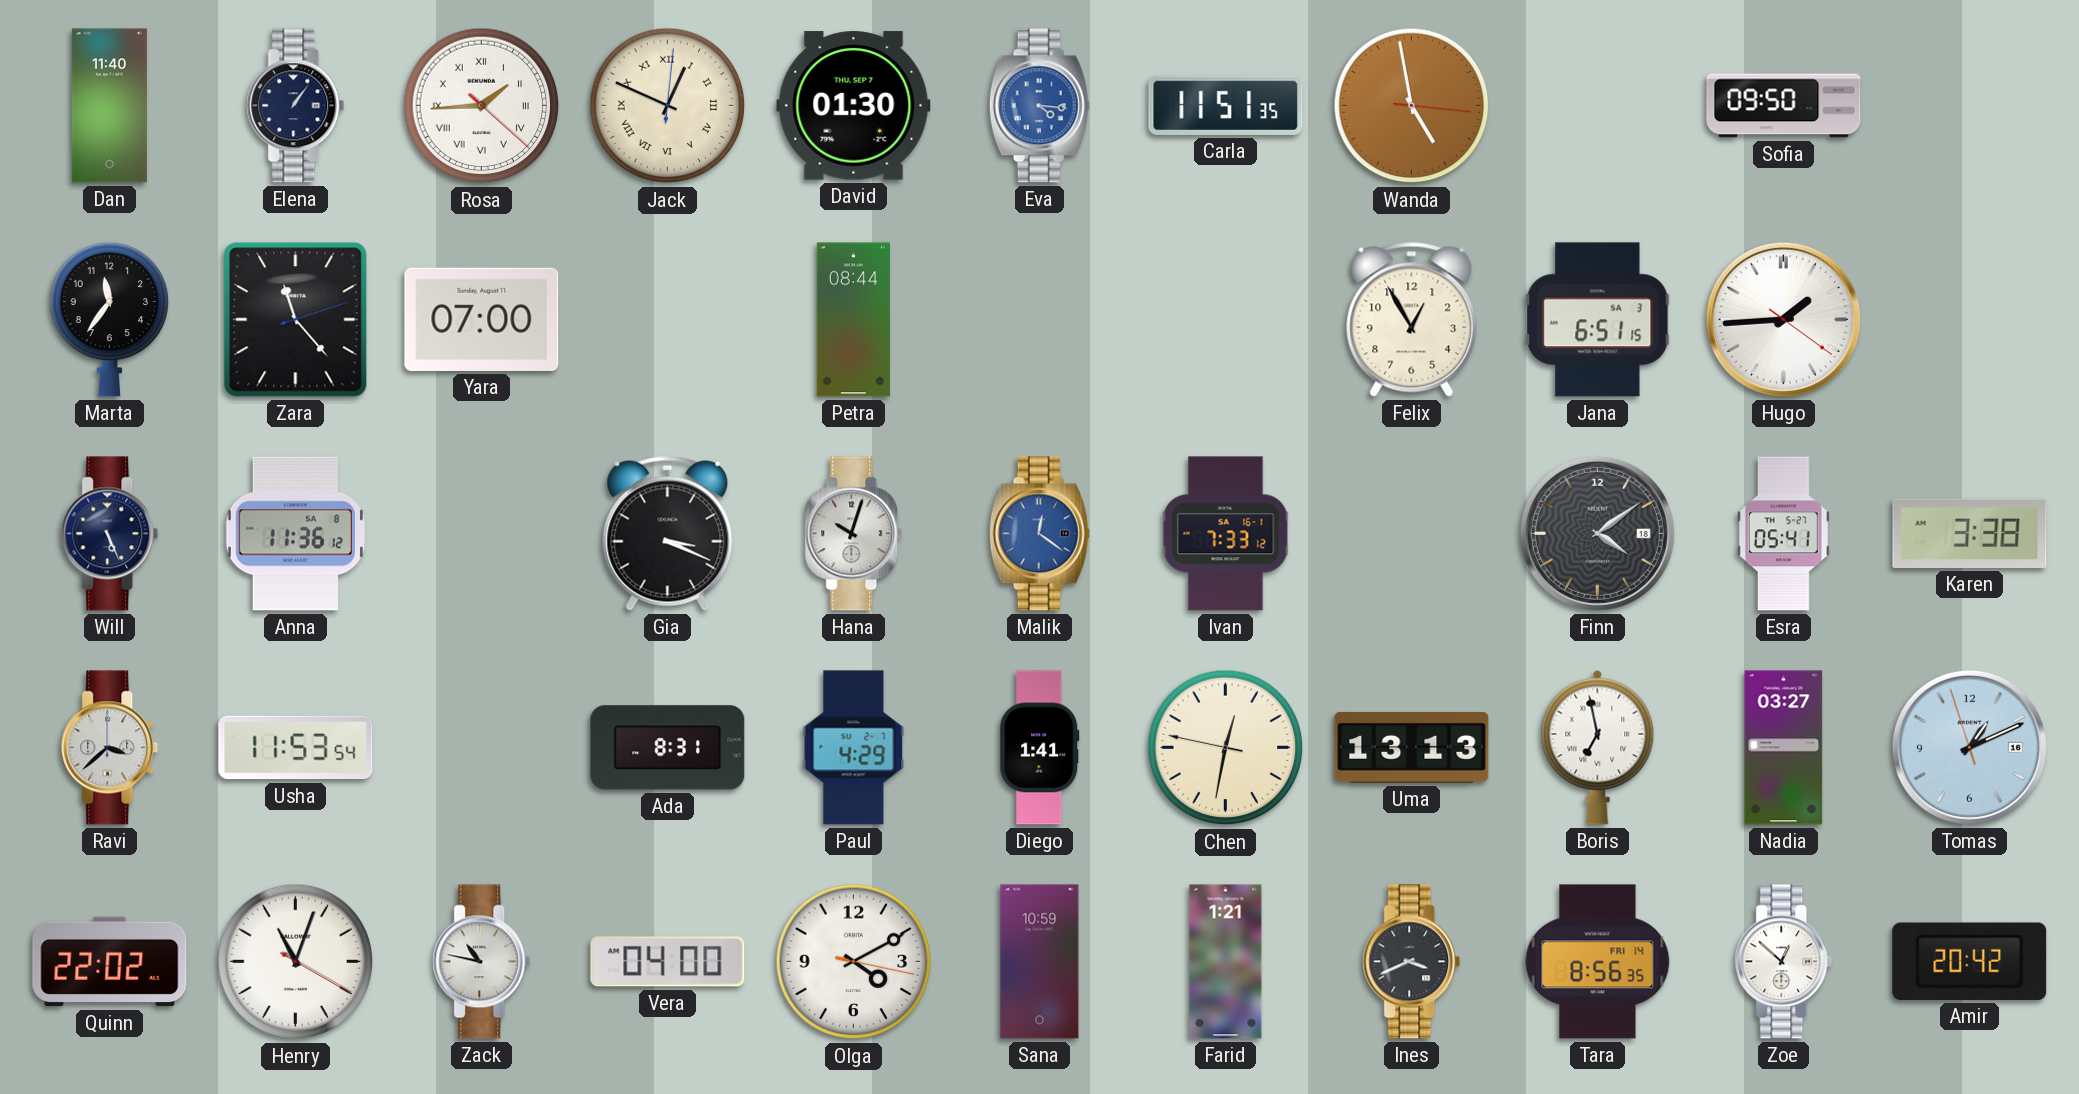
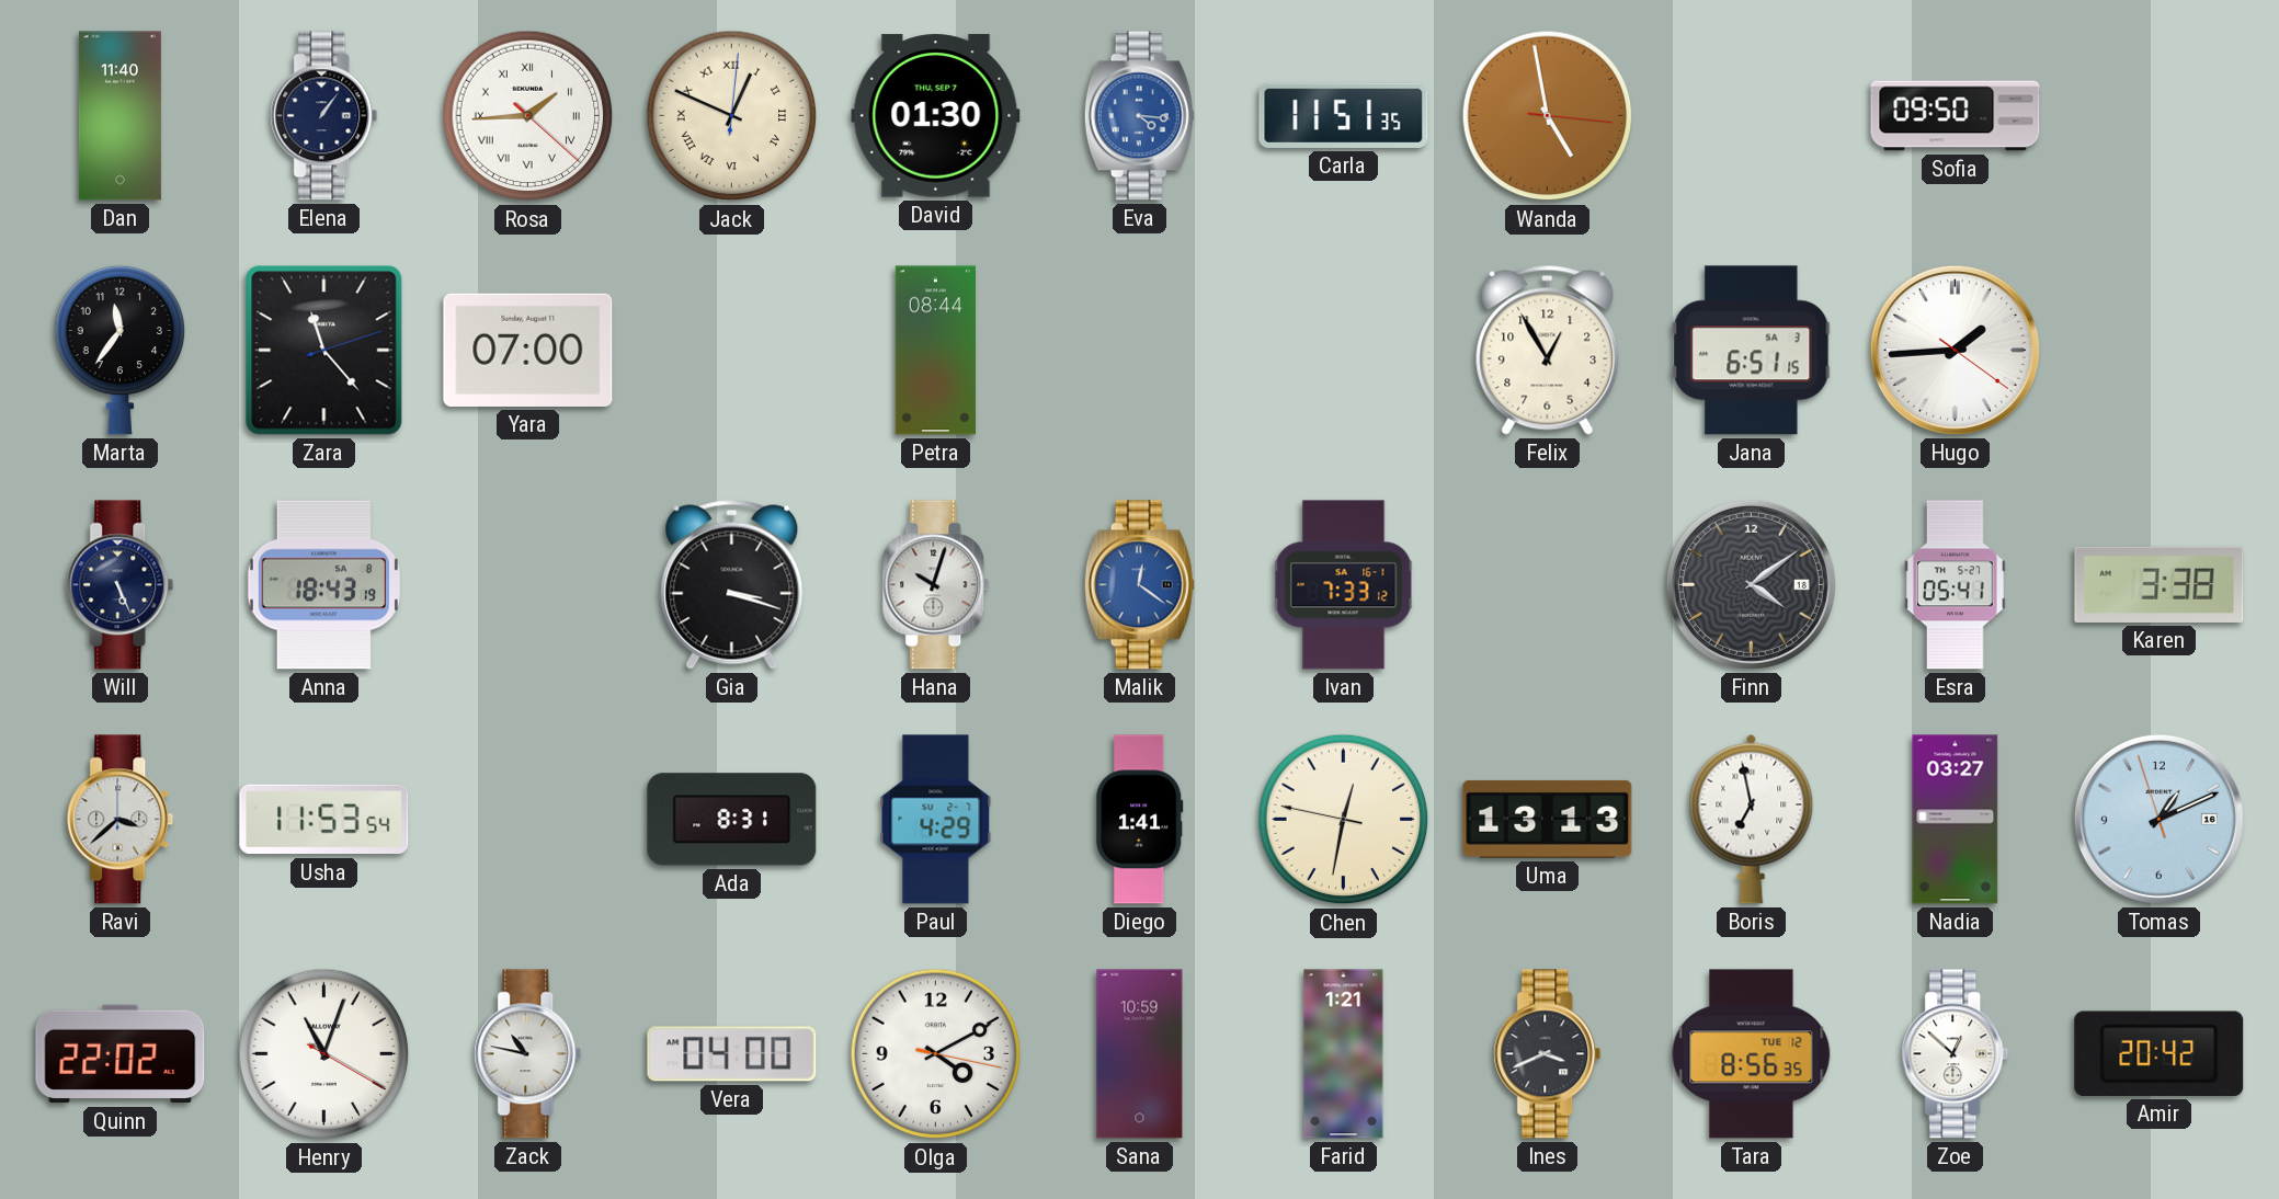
Anna: 11:36 -> 18:43 (323, 585)
Gia: 3:19 -> 3:18 (732, 584)
Tara date: FRI 14 -> TUE 12 (1752, 1054)
